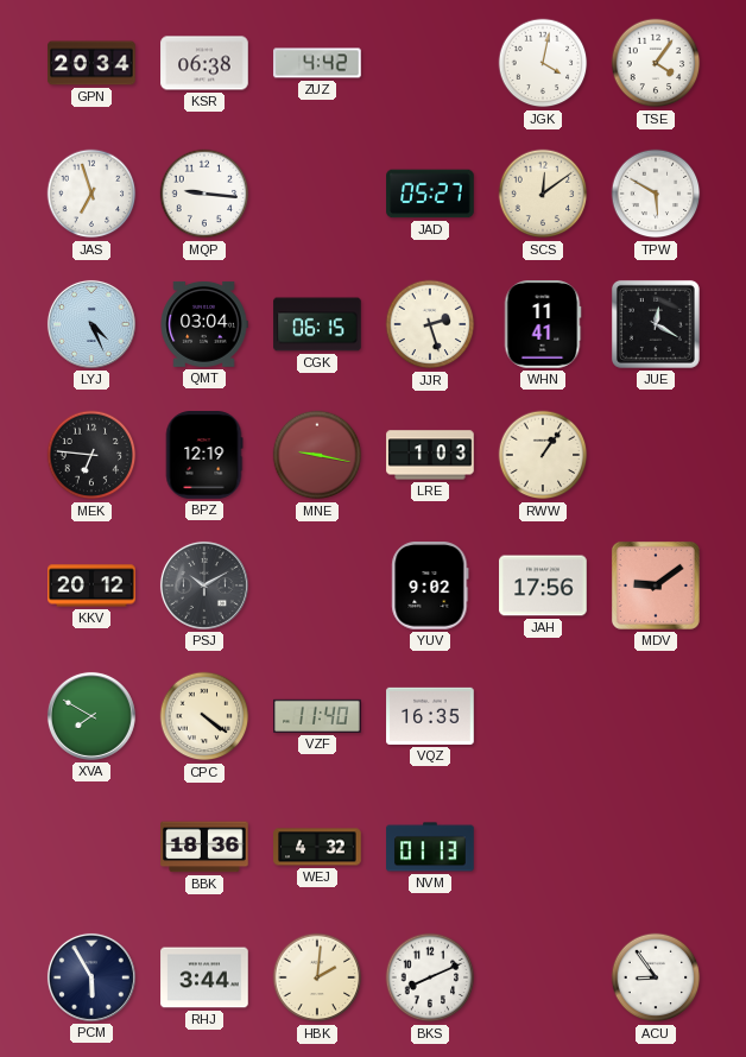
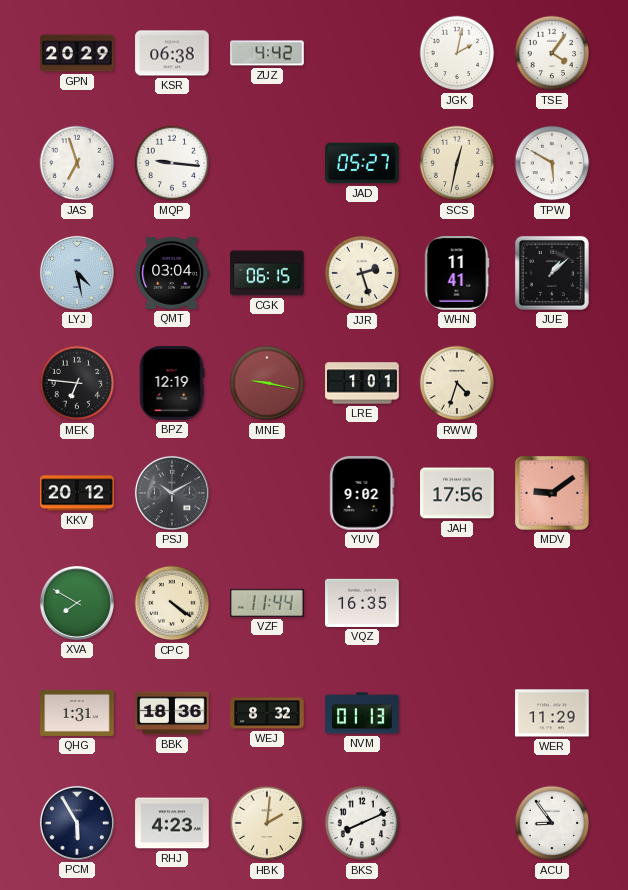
GPN: 20:34 -> 20:29 (77, 53)
JGK: 4:02 -> 2:02 (457, 53)
SCS: 12:09 -> 12:32 (457, 163)
LYJ: 4:26 -> 4:28 (77, 273)
JUE: 12:20 -> 1:08 (552, 273)
LRE: 1:03 -> 1:01 (362, 383)
RWW: 1:06 -> 4:33 (457, 383)
VZF: 11:40 -> 11:44 (267, 603)
QHG: none -> 1:31 (77, 713)
WEJ: 4:32 -> 8:32 (267, 713)
WER: none -> 11:29 (552, 713)
RHJ: 3:44 -> 4:23 (172, 823)
